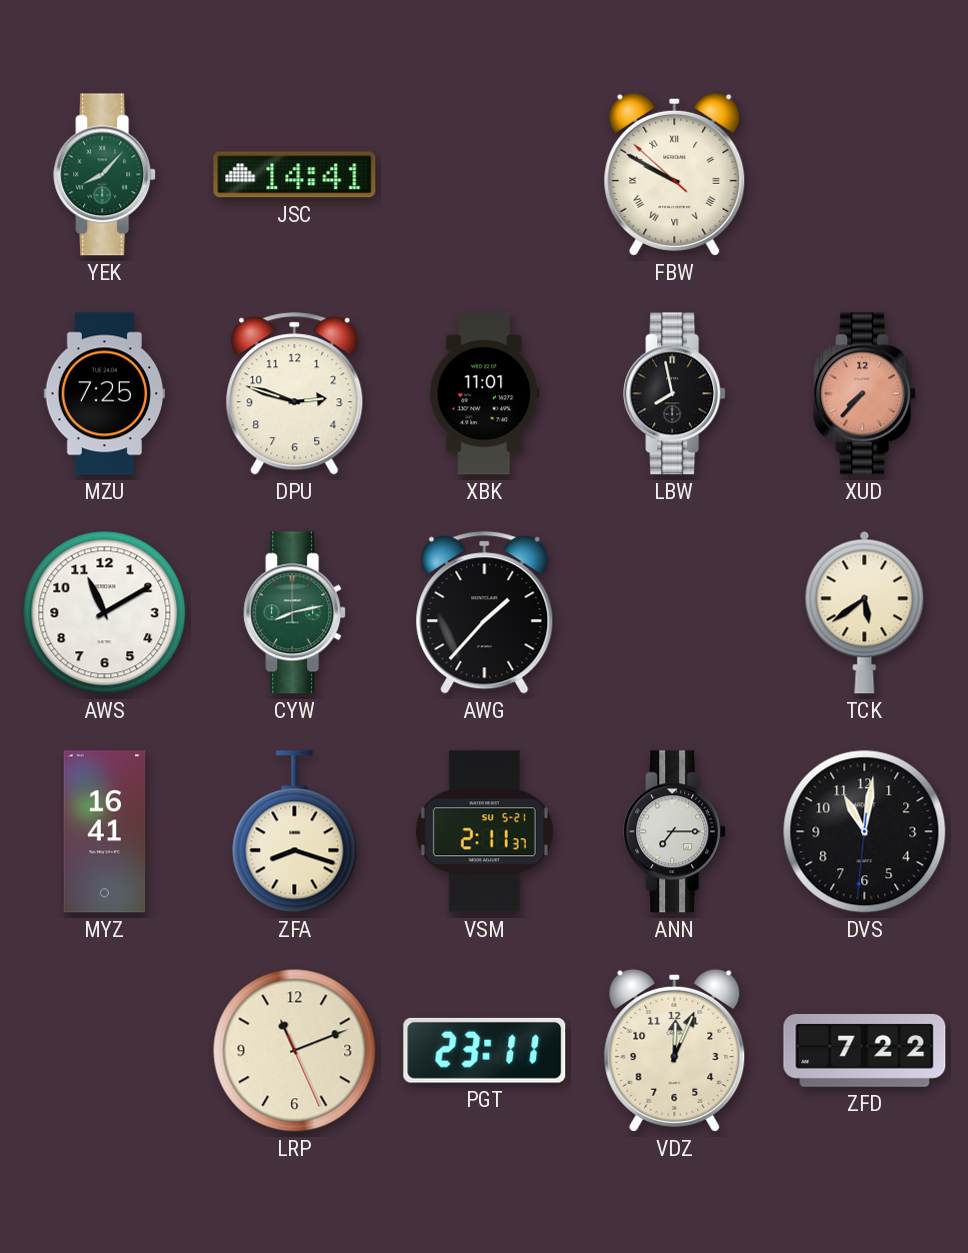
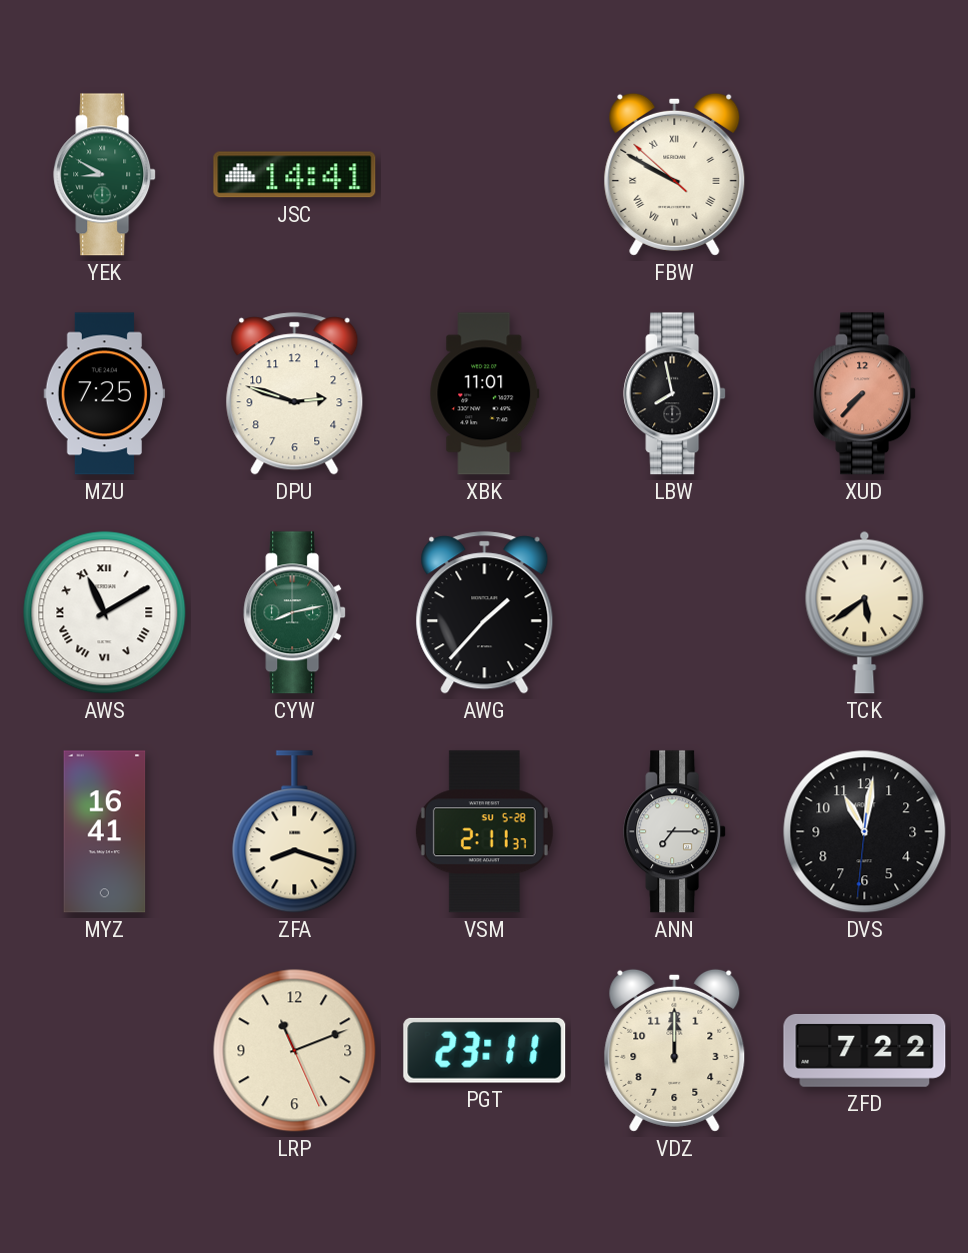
YEK: 8:07 -> 8:50 (105, 175)
AWS numerals: Arabic -> Roman (105, 613)
VSM date: SU 5-21 -> SU 5-28 (484, 832)
VDZ: 12:04 -> 12:00 (675, 1050)
